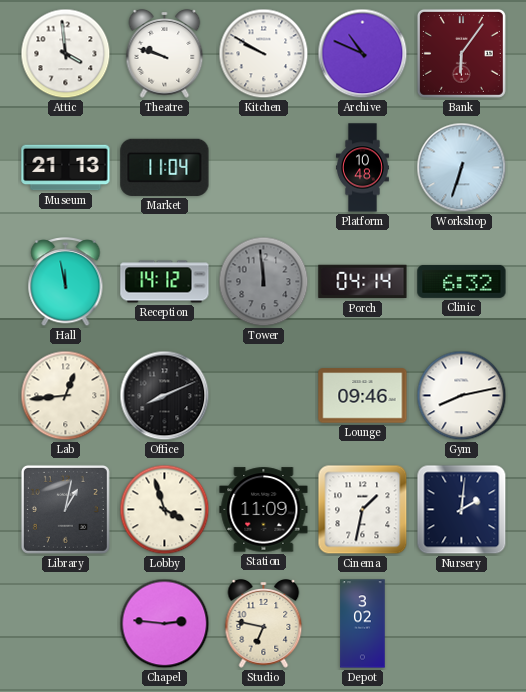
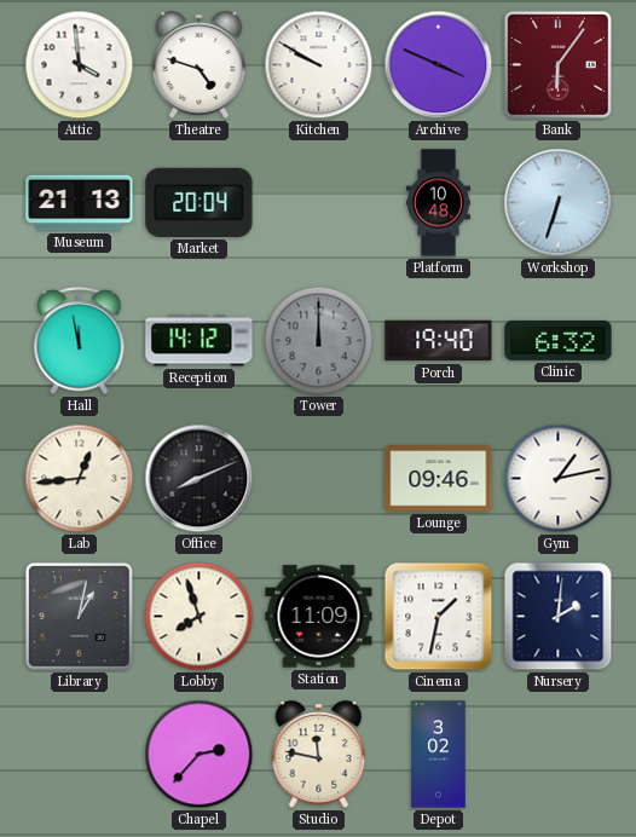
Theatre: 9:48 -> 4:48 (200, 65)
Archive: 10:49 -> 3:49 (439, 65)
Market: 11:04 -> 20:04 (200, 202)
Tower: 11:59 -> 12:00 (319, 341)
Porch: 04:14 -> 19:40 (439, 341)
Gym: 8:13 -> 1:13 (559, 479)
Lobby: 3:57 -> 7:57 (200, 617)
Chapel: 2:46 -> 2:37 (200, 755)
Studio: 6:47 -> 11:47 (319, 755)
